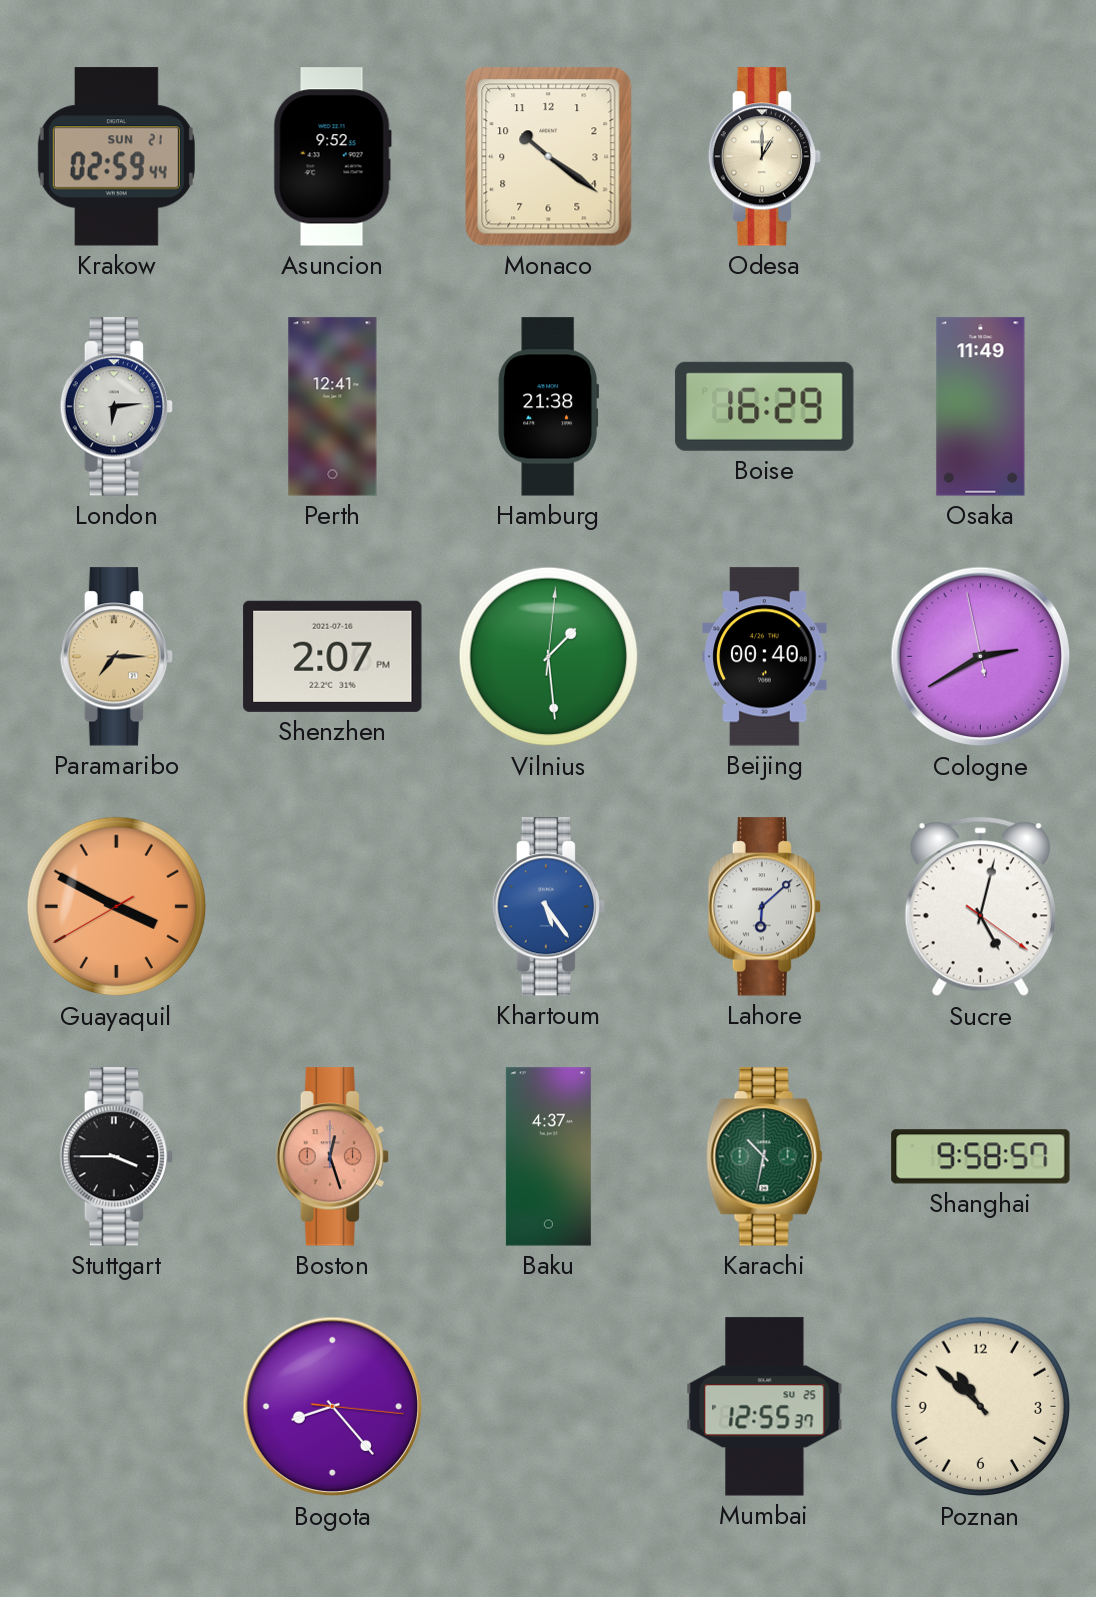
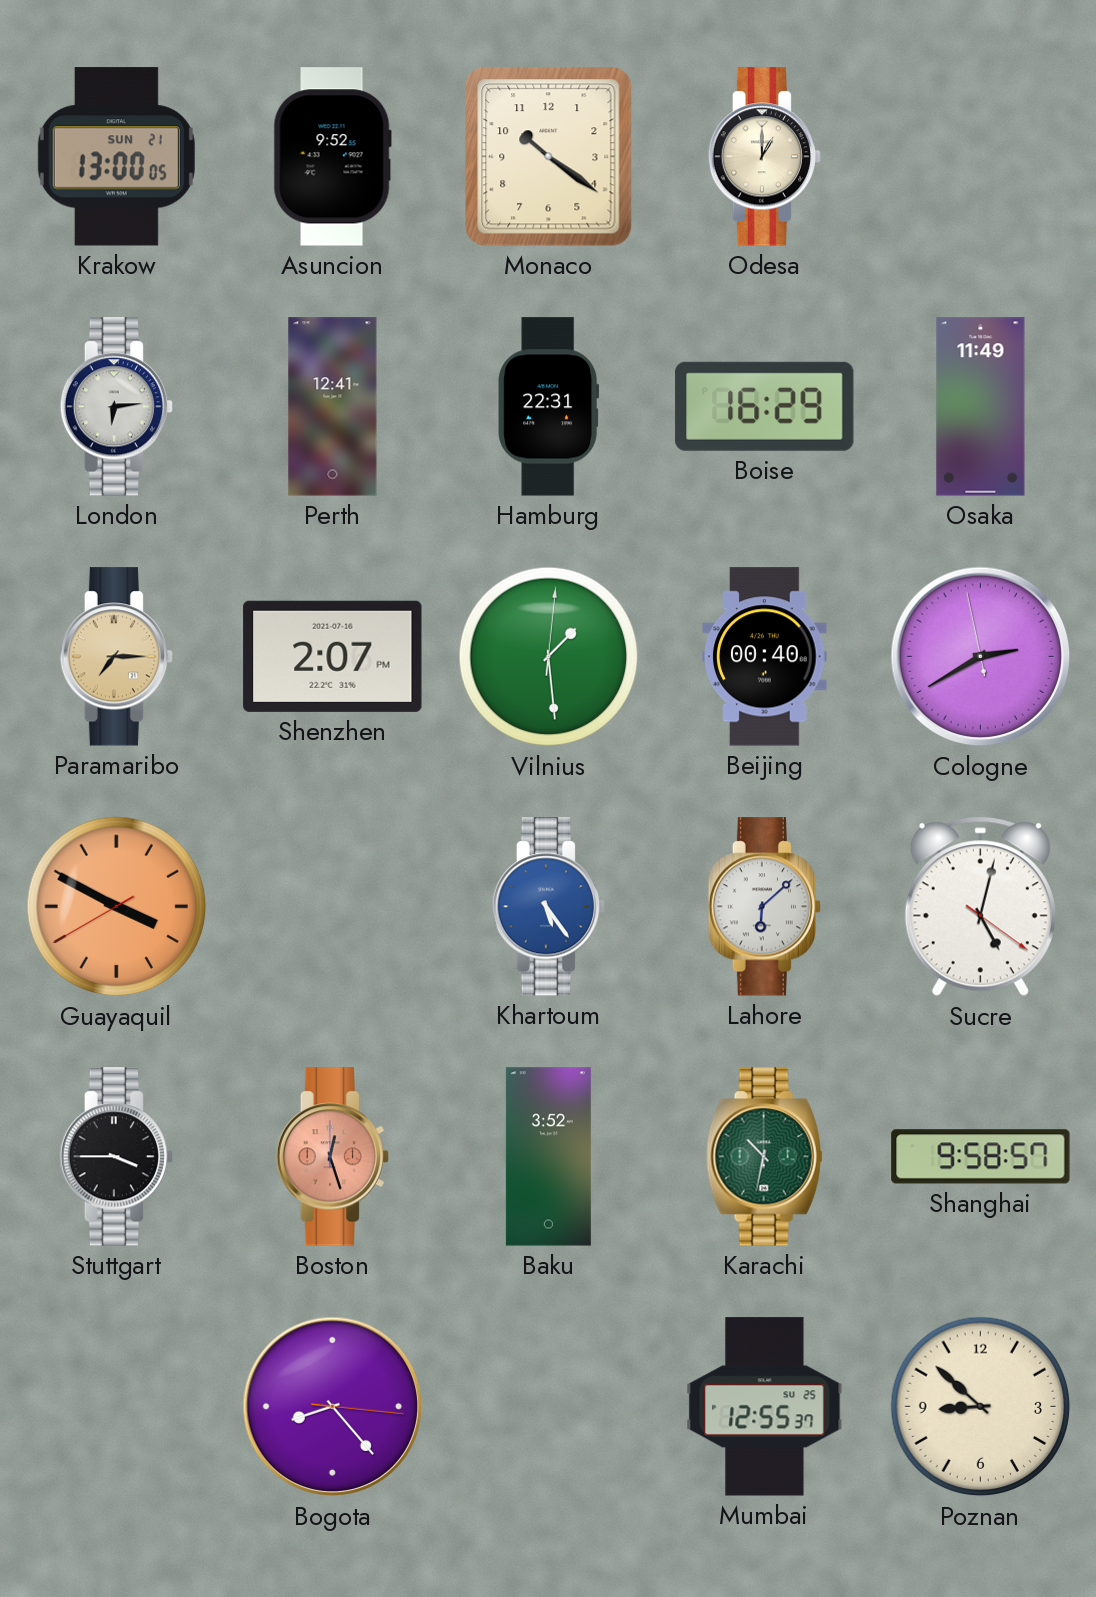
Krakow: 02:59 -> 13:00 (116, 157)
Hamburg: 21:38 -> 22:31 (549, 407)
Baku: 4:37 -> 3:52 (548, 1157)
Poznan: 10:52 -> 8:52 (981, 1407)
